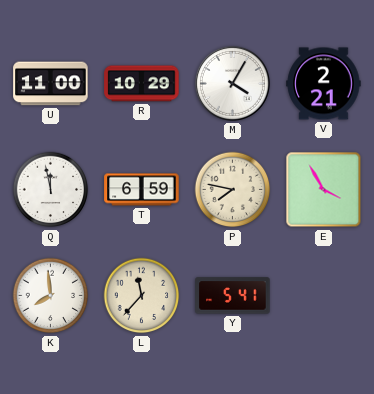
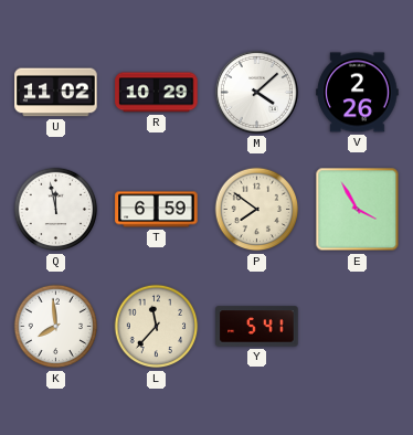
U: 11:00 -> 11:02 (56, 93)
M: 4:05 -> 4:08 (256, 92)
V: 2:21 -> 2:26 (358, 93)
P: 7:47 -> 7:51 (257, 210)
